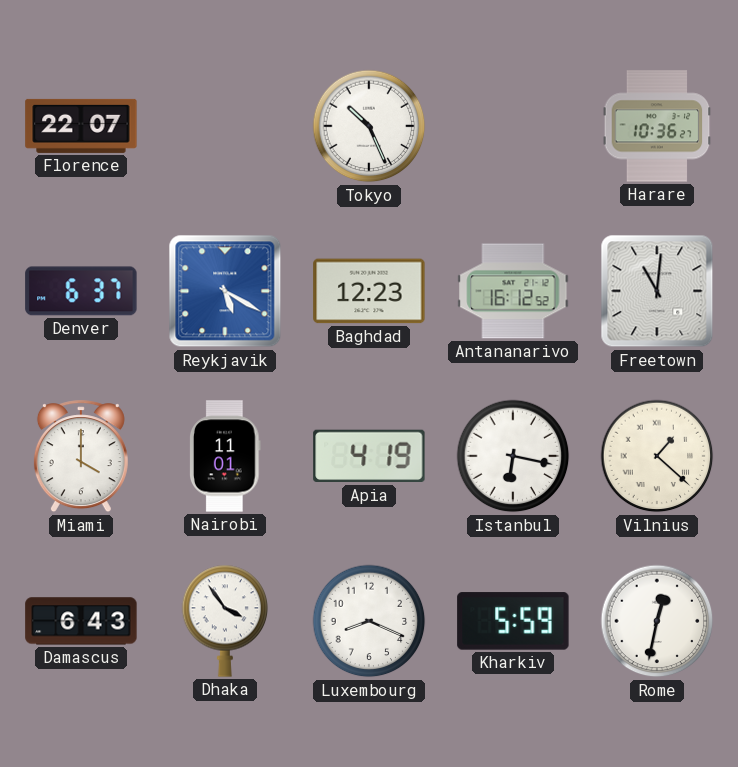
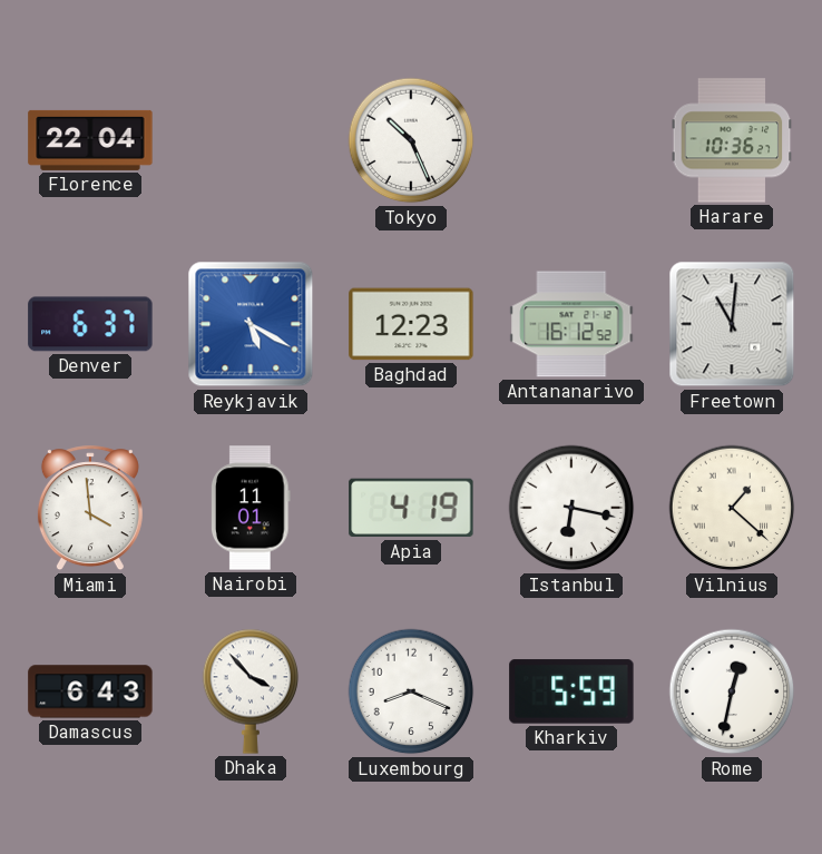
Florence: 22:07 -> 22:04 (90, 140)
Miami: 4:00 -> 3:59 (90, 509)
Dhaka: 3:54 -> 3:53 (251, 691)
